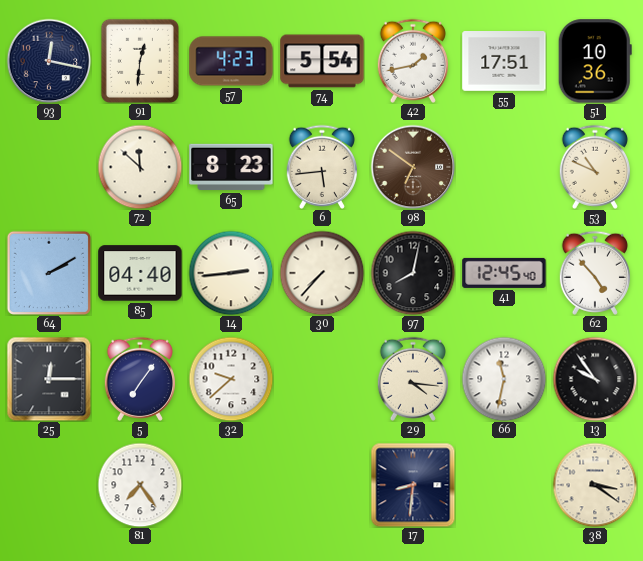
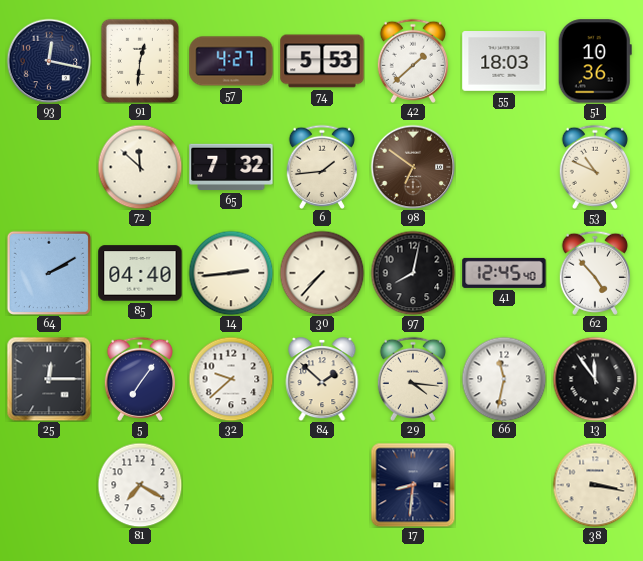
57: 4:23 -> 4:27 (231, 61)
74: 5:54 -> 5:53 (322, 61)
42: 1:43 -> 1:38 (413, 61)
55: 17:51 -> 18:03 (504, 62)
65: 8:23 -> 7:32 (231, 167)
6: 5:44 -> 1:44 (322, 167)
84: none -> 1:52 (322, 380)
13: 9:54 -> 11:54 (595, 379)
81: 7:24 -> 7:20 (140, 485)
38: 3:21 -> 3:17 (595, 485)
